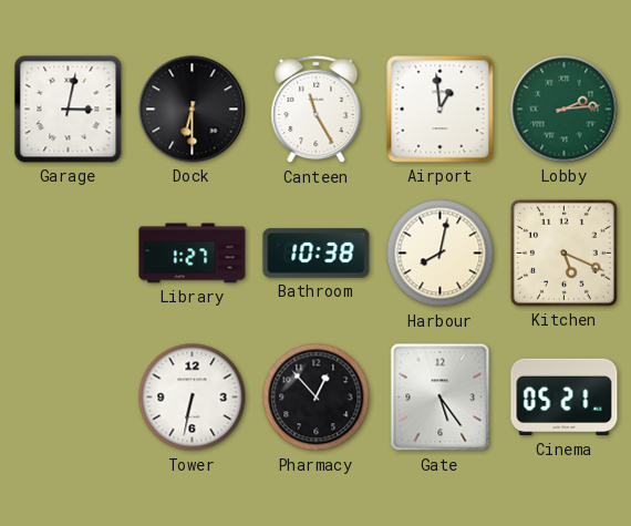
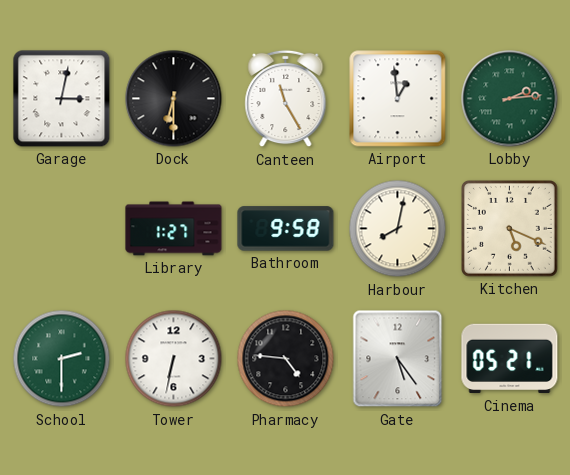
Bathroom: 10:38 -> 9:58 (286, 229)
School: none -> 2:30 (62, 359)
Pharmacy: 12:53 -> 4:46 (286, 359)
